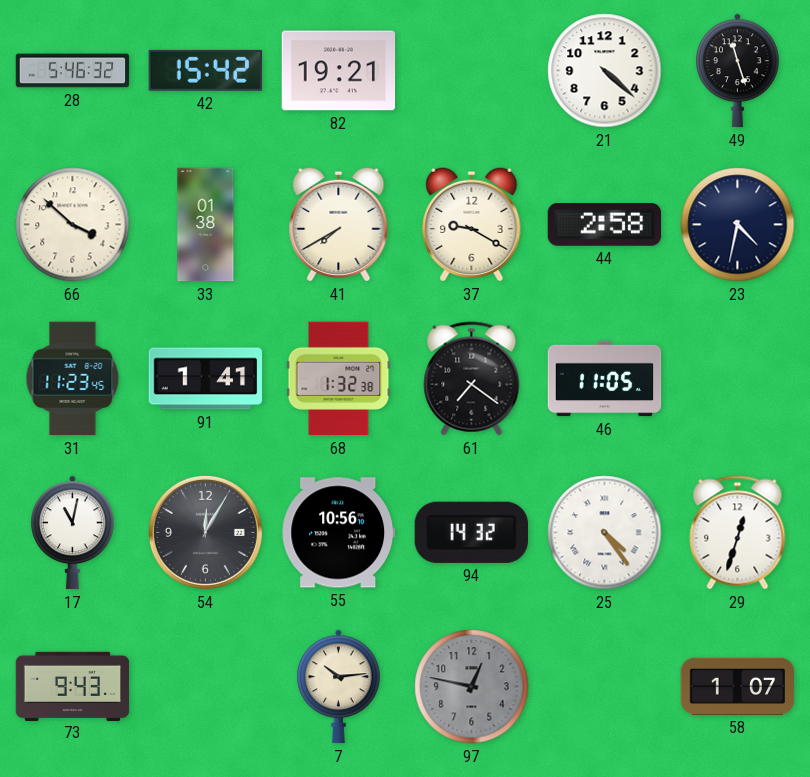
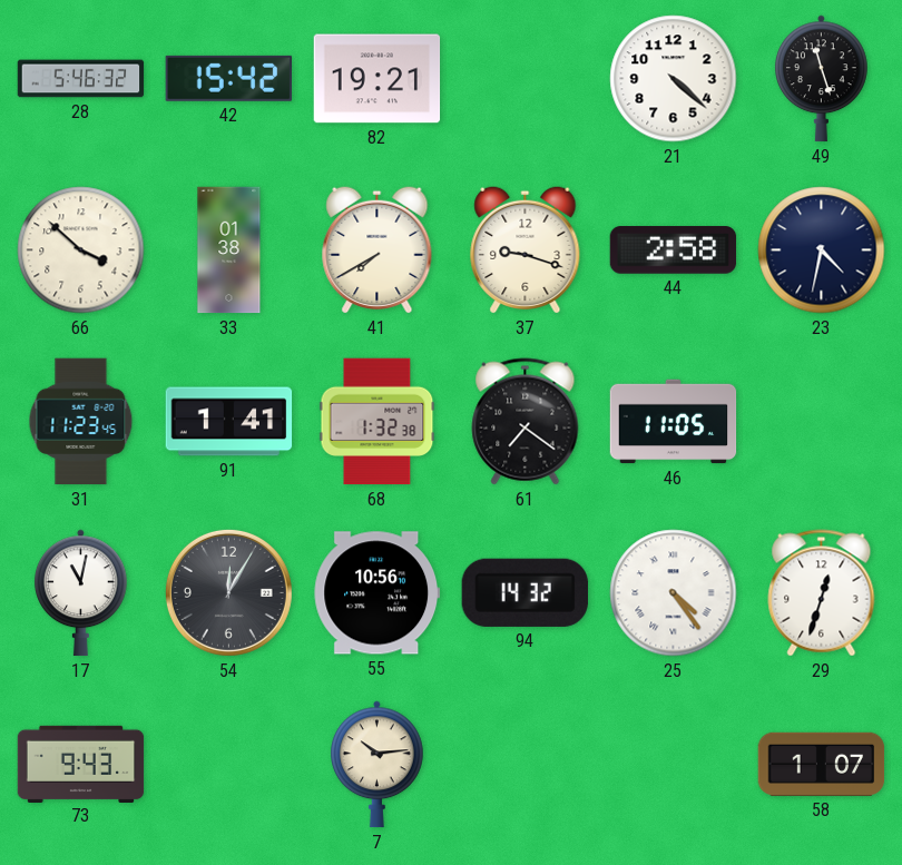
37: 9:20 -> 9:18 (526, 249)
97: 12:47 -> none (472, 687)
